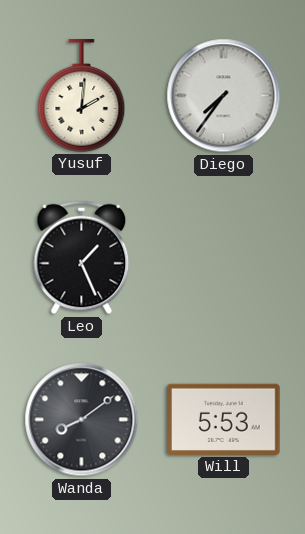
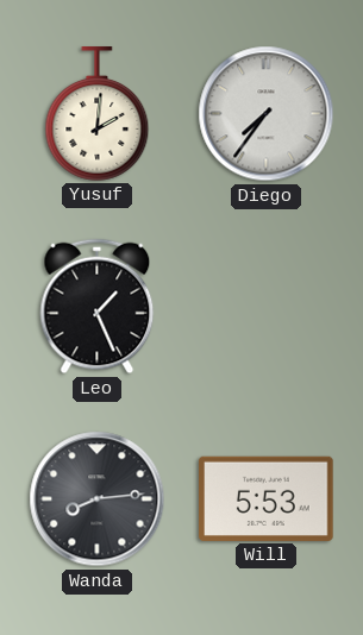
Wanda: 8:09 -> 8:14 (98, 499)
